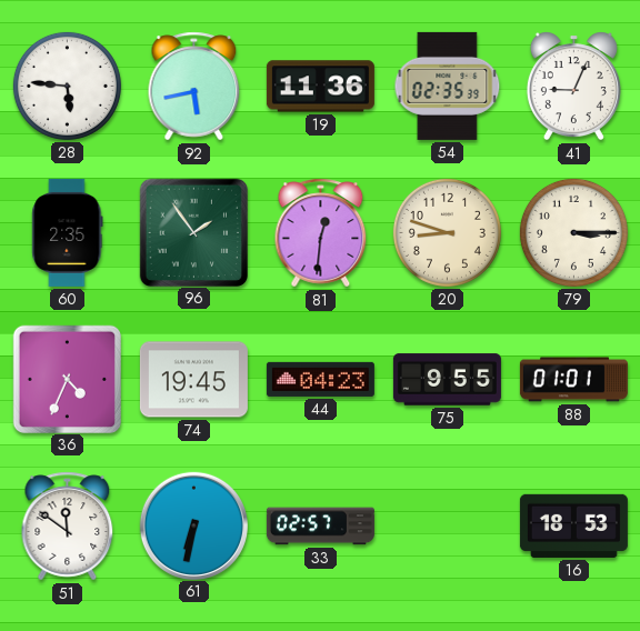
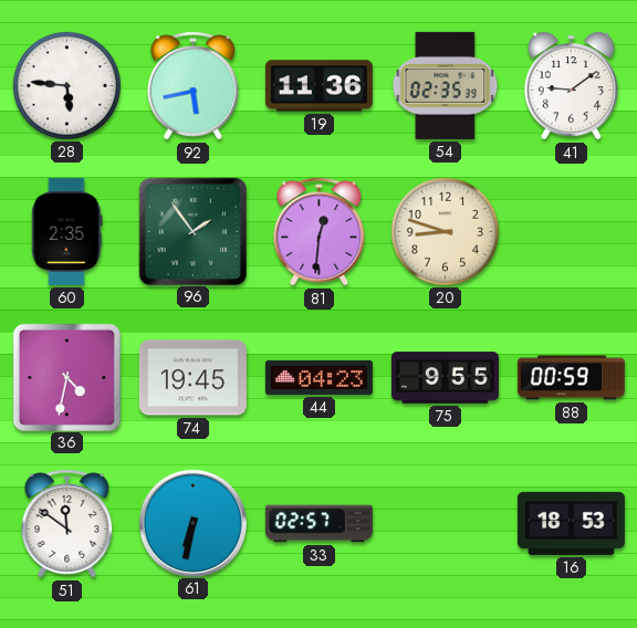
41: 9:04 -> 9:09 (571, 86)
79: 3:15 -> none (573, 232)
36: 4:34 -> 4:32 (66, 377)
88: 01:01 -> 00:59 (571, 378)
